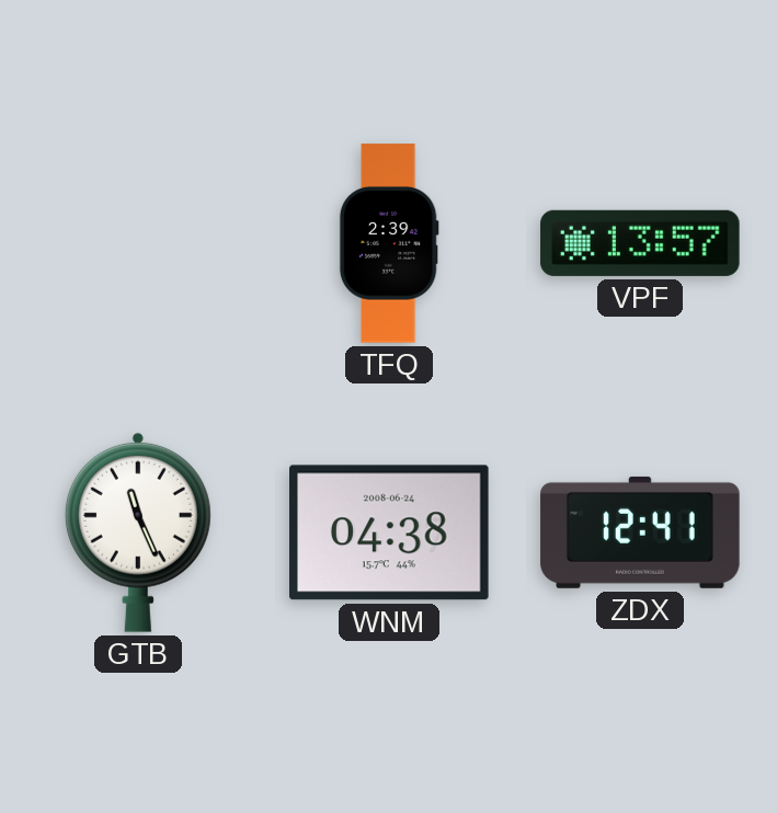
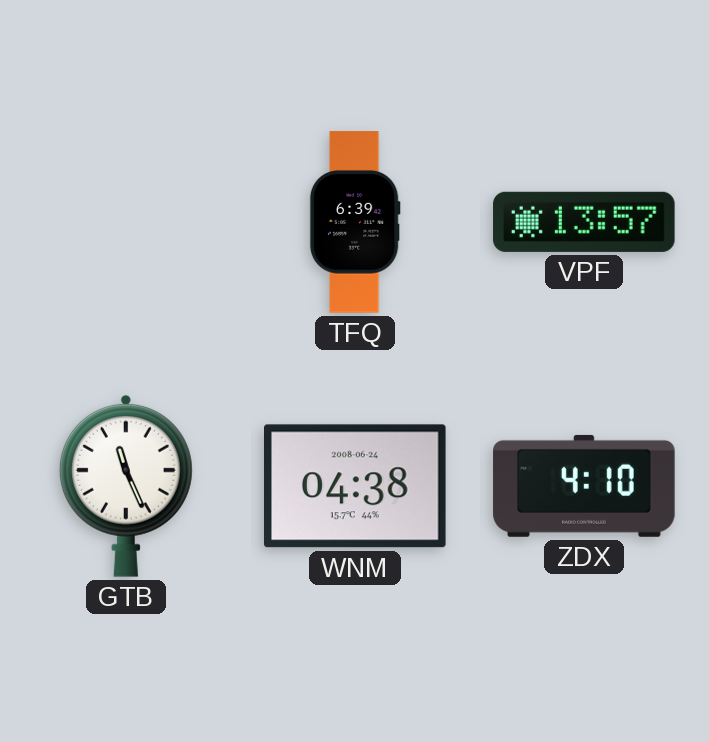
TFQ: 2:39 -> 6:39 (355, 222)
ZDX: 12:41 -> 4:10 (584, 486)
